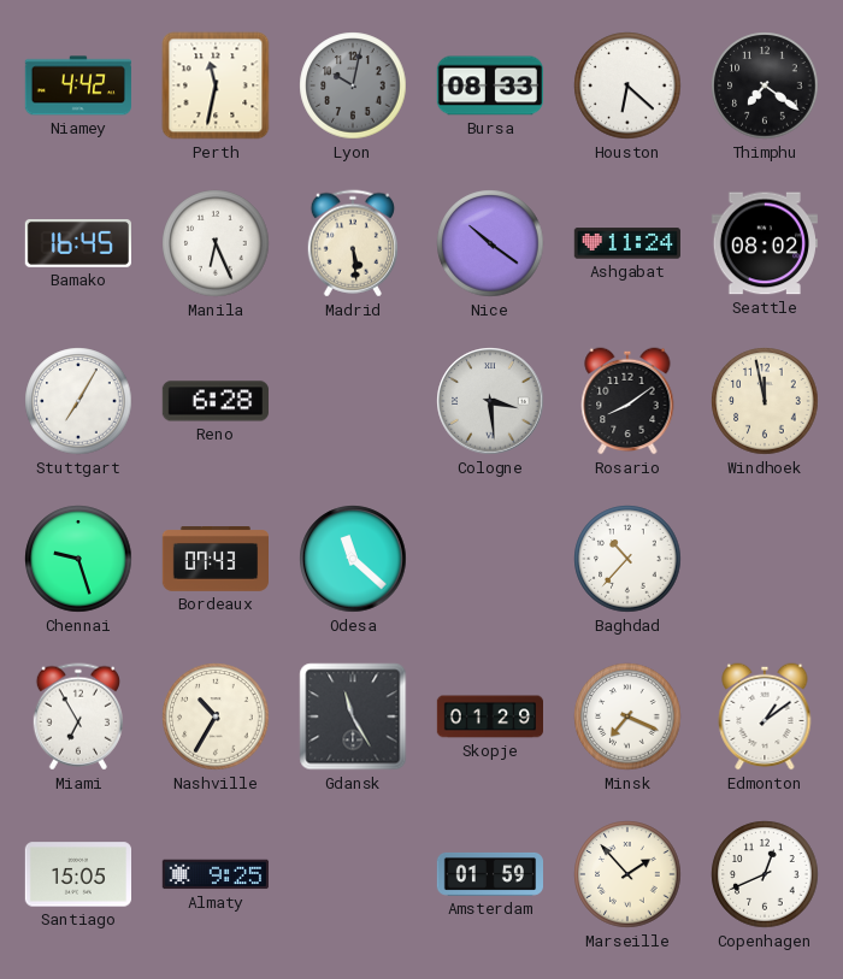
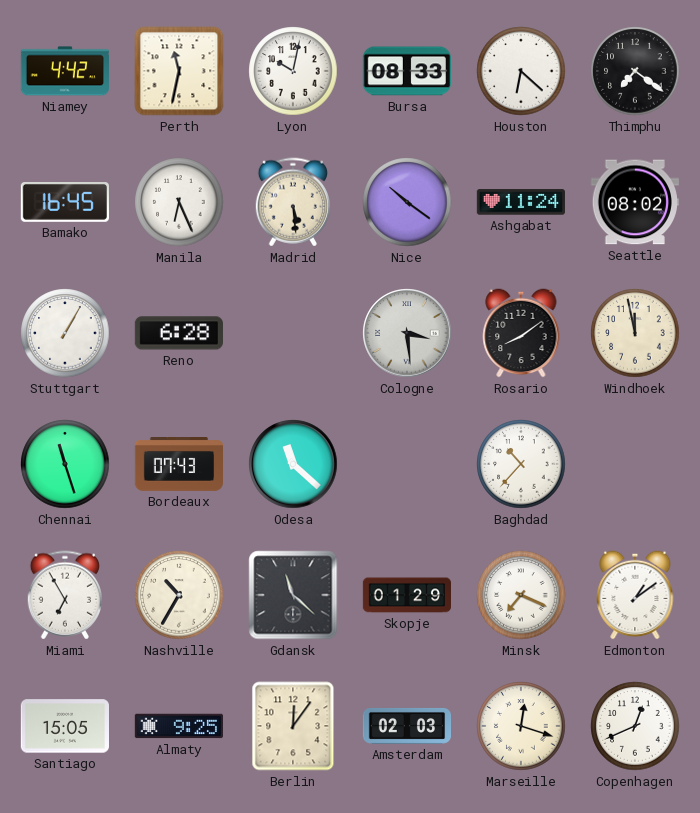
Lyon dial: grey -> white (293, 71)
Stuttgart: 7:05 -> 1:05 (65, 333)
Chennai: 9:27 -> 11:27 (65, 464)
Gdansk: 11:25 -> 11:22 (293, 595)
Berlin: none -> 12:06 (293, 726)
Amsterdam: 01:59 -> 02:03 (406, 726)
Marseille: 1:53 -> 12:18 (521, 726)
